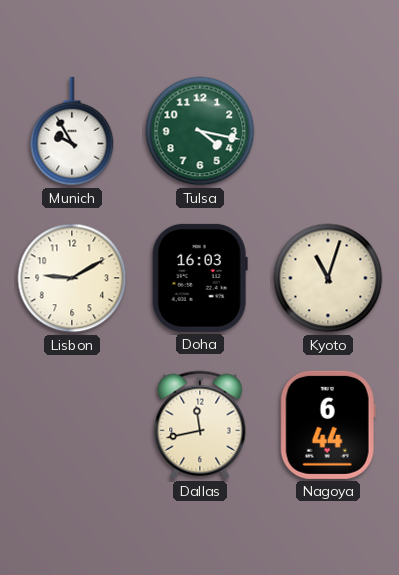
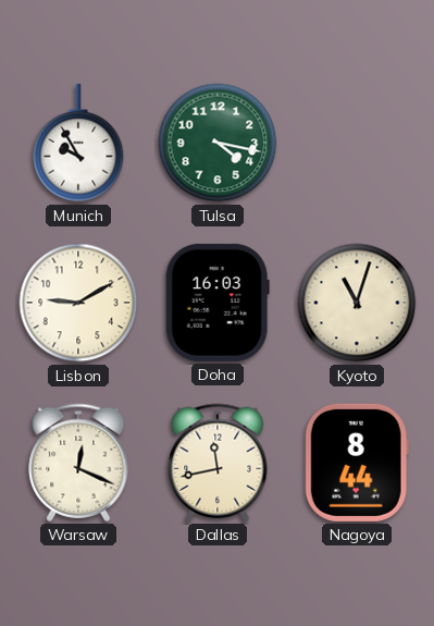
Warsaw: none -> 12:19 (78, 463)
Nagoya: 6:44 -> 8:44 (357, 463)
